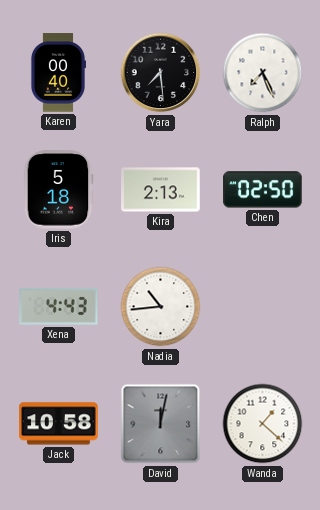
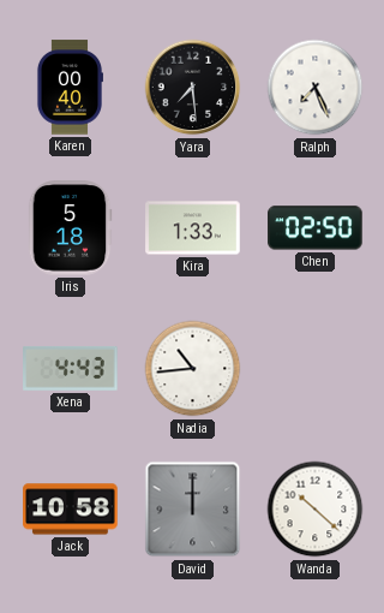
Kira: 2:13 -> 1:33 (193, 228)
David: 12:02 -> 12:00 (193, 510)
Wanda: 1:22 -> 10:22 (316, 510)
